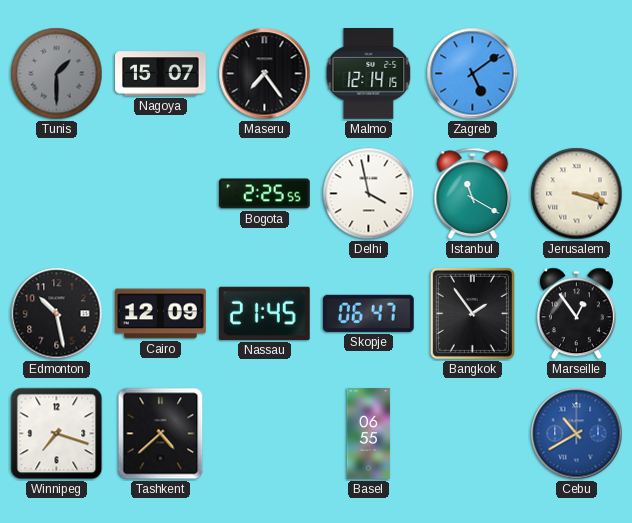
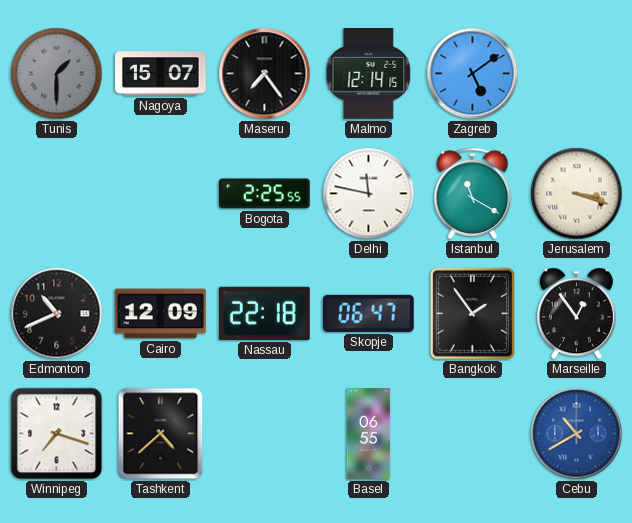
Delhi: 3:58 -> 11:47 (369, 194)
Edmonton: 10:28 -> 10:41 (57, 314)
Nassau: 21:45 -> 22:18 (264, 313)
